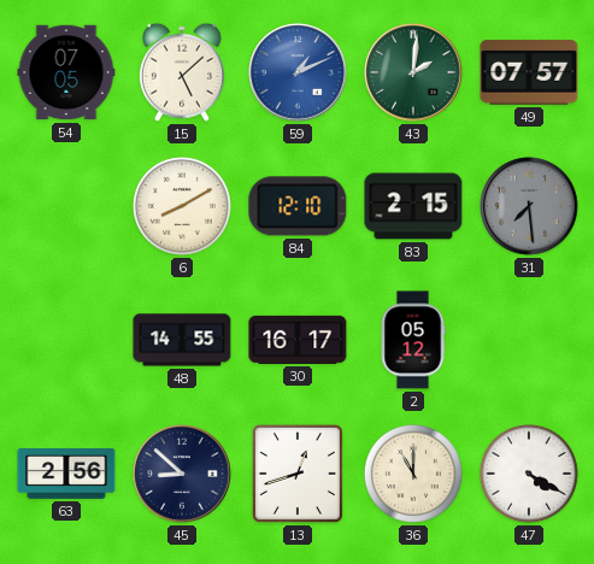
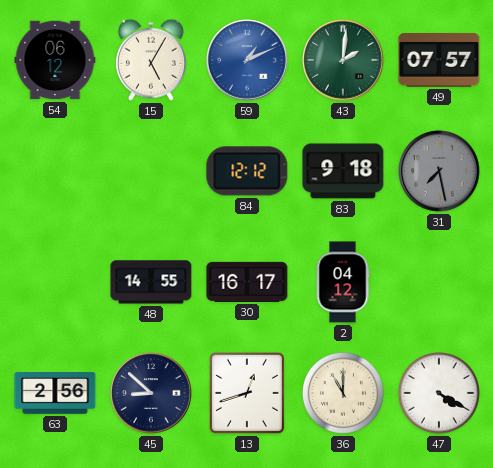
54: 07:05 -> 06:12 (55, 60)
15: 5:08 -> 5:05 (151, 60)
6: 8:10 -> none (182, 206)
84: 12:10 -> 12:12 (247, 171)
83: 2:15 -> 9:18 (343, 171)
31: 7:29 -> 7:28 (439, 171)
2: 05:12 -> 04:12 (343, 282)
